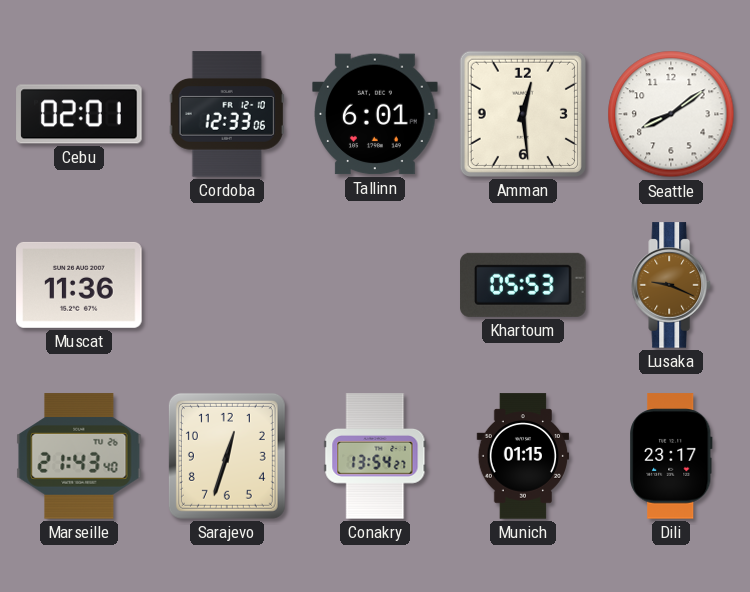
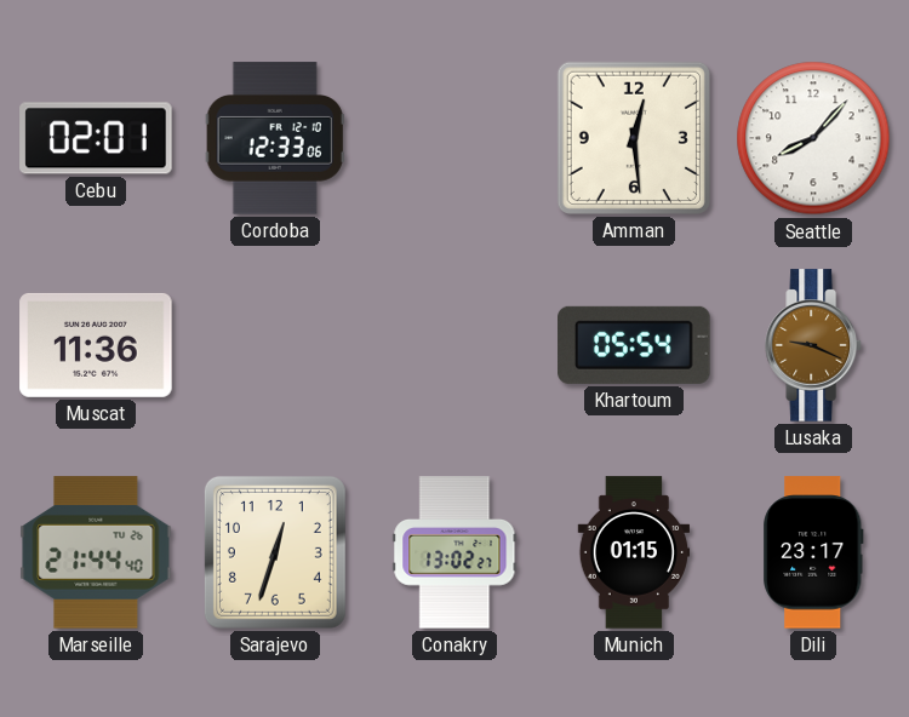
Tallinn: 6:01 -> none (375, 114)
Seattle: 8:09 -> 8:07 (813, 138)
Khartoum: 05:53 -> 05:54 (634, 345)
Marseille: 21:43 -> 21:44 (96, 552)
Conakry: 13:54 -> 13:02 (454, 552)
